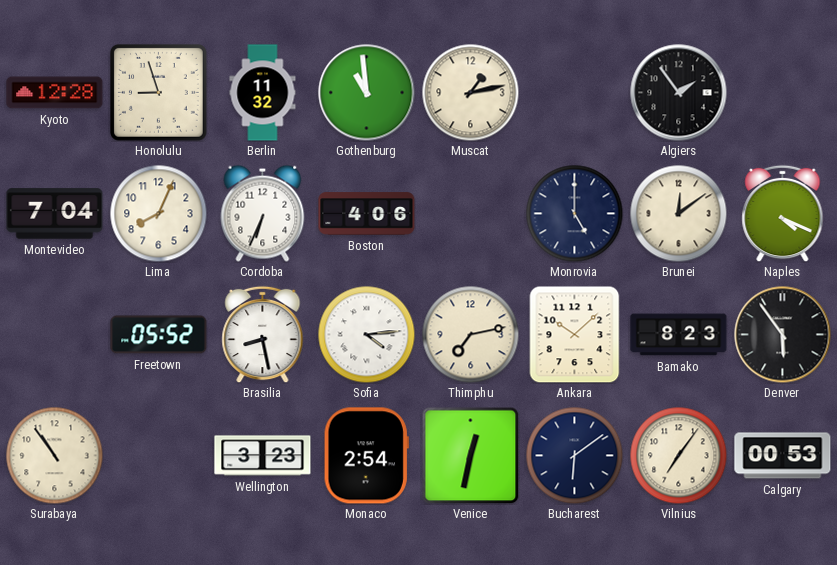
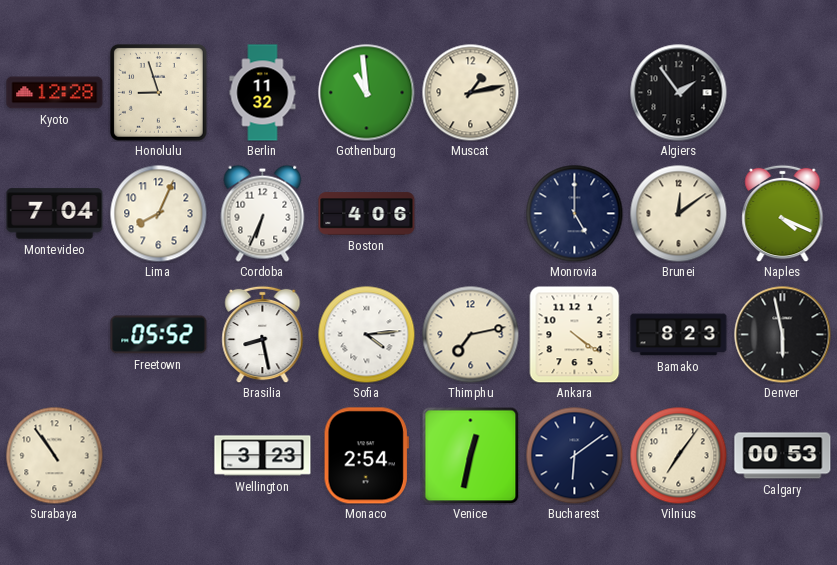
Ankara: 10:08 -> 4:21 (575, 334)
Denver: 5:54 -> 5:58 (783, 335)
